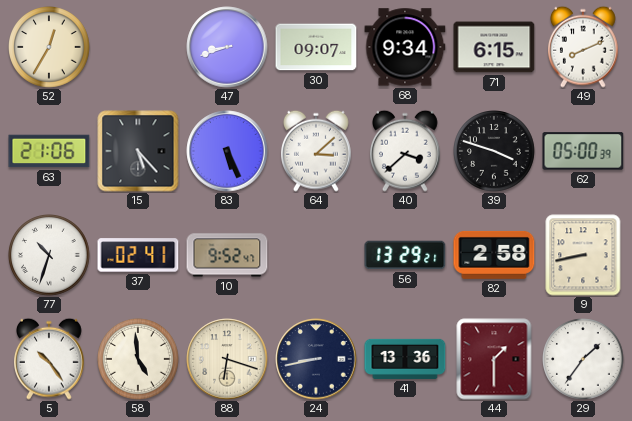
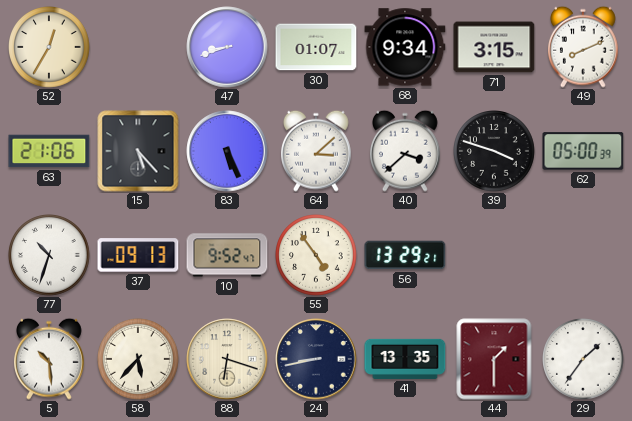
30: 09:07 -> 01:07 (316, 47)
71: 6:15 -> 3:15 (494, 47)
37: 02:41 -> 09:13 (138, 255)
55: none -> 4:54 (316, 255)
82: 2:58 -> none (494, 255)
9: 8:43 -> none (583, 255)
5: 10:24 -> 10:29 (49, 359)
58: 4:59 -> 5:37 (138, 359)
41: 13:36 -> 13:35 (405, 359)
